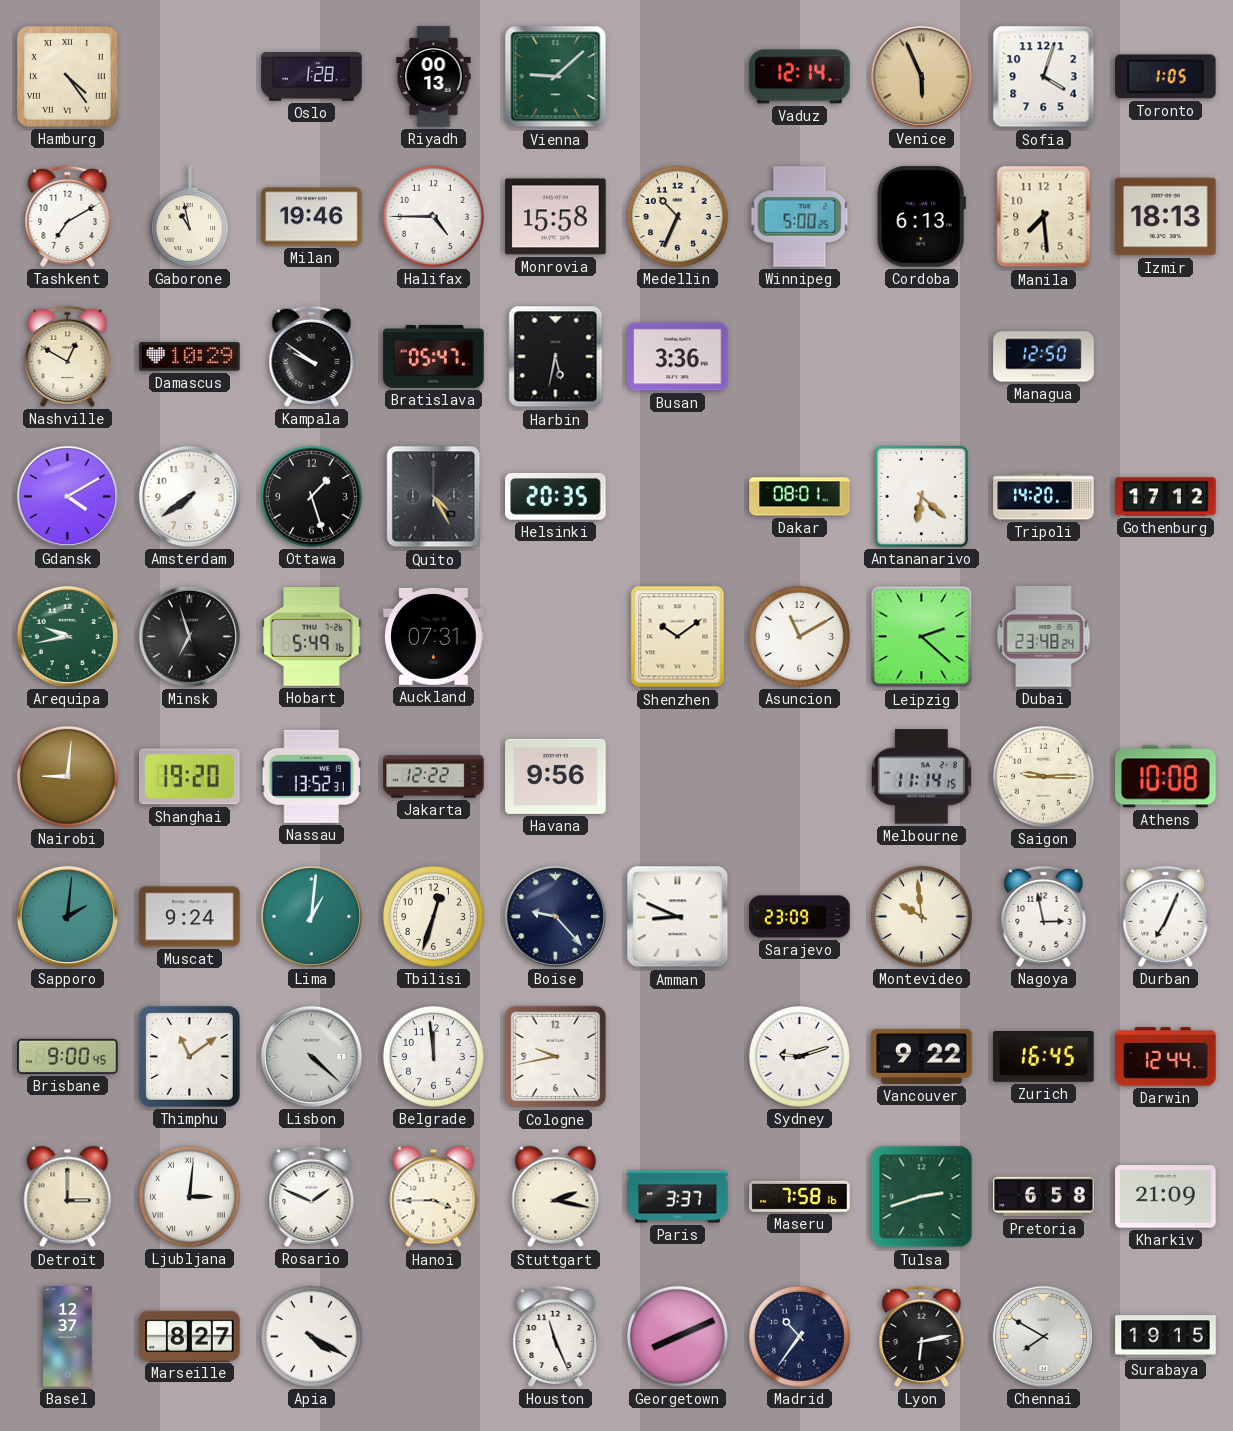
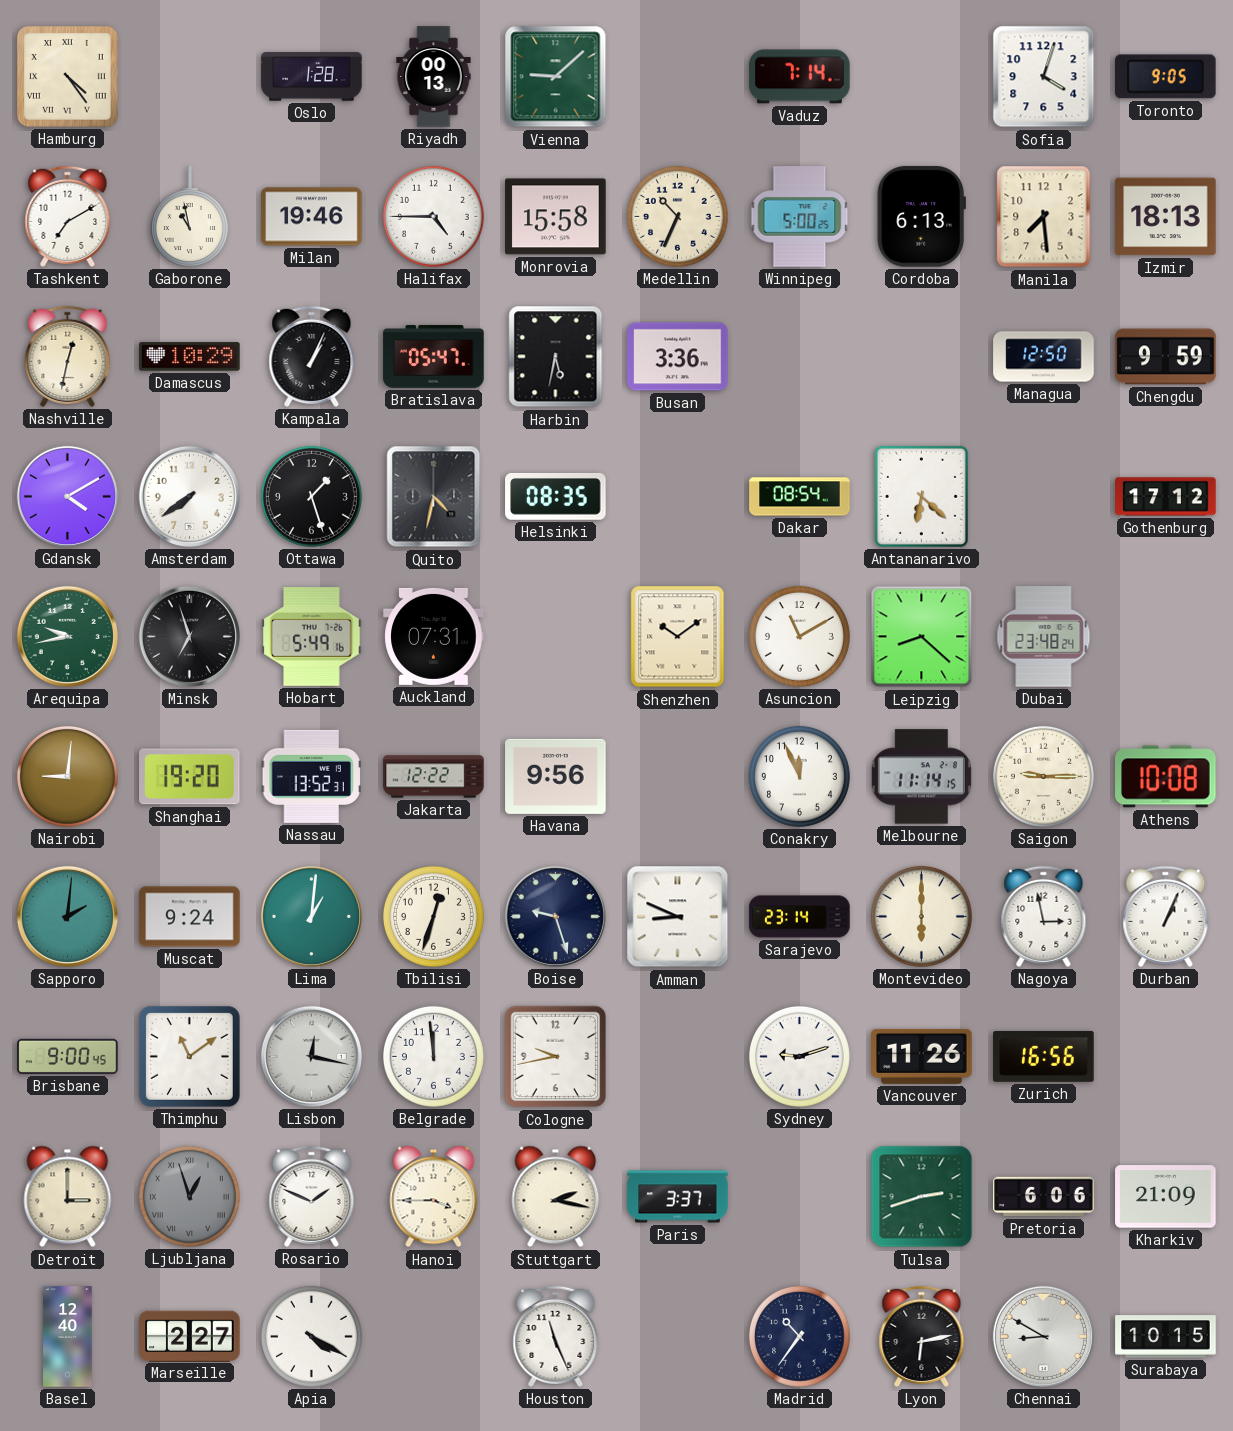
Vaduz: 12:14 -> 7:14 (800, 77)
Venice: 5:56 -> none (921, 76)
Toronto: 1:05 -> 9:05 (1166, 77)
Nashville: 12:50 -> 12:32 (68, 356)
Kampala: 9:51 -> 1:04 (312, 356)
Chengdu: none -> 9:59 (1166, 357)
Quito: 4:25 -> 4:32 (434, 497)
Helsinki: 20:35 -> 08:35 (556, 496)
Dakar: 08:01 -> 08:54 (800, 497)
Tripoli: 14:20 -> none (1044, 497)
Leipzig: 2:22 -> 8:22 (922, 637)
Conakry: none -> 11:56 (799, 776)
Boise: 9:23 -> 9:27 (555, 916)
Sarajevo: 23:09 -> 23:14 (800, 917)
Montevideo: 9:59 -> 6:00 (921, 916)
Durban: 7:04 -> 1:04 (1166, 916)
Lisbon: 4:22 -> 12:17 (311, 1056)
Vancouver: 9:22 -> 11:26 (922, 1056)
Zurich: 16:45 -> 16:56 (1044, 1056)
Darwin: 12:44 -> none (1166, 1057)
Ljubljana: 3:01 -> 12:57 (189, 1196)
Ljubljana dial: white -> grey (189, 1196)
Maseru: 7:58 -> none (800, 1196)
Pretoria: 6:58 -> 6:06 (1044, 1197)
Basel: 12:37 -> 12:40 (68, 1337)
Marseille: 8:27 -> 2:27 (190, 1336)
Georgetown: 8:11 -> none (677, 1336)
Chennai: 7:50 -> 8:50 (1043, 1336)
Surabaya: 19:15 -> 10:15 (1166, 1337)
